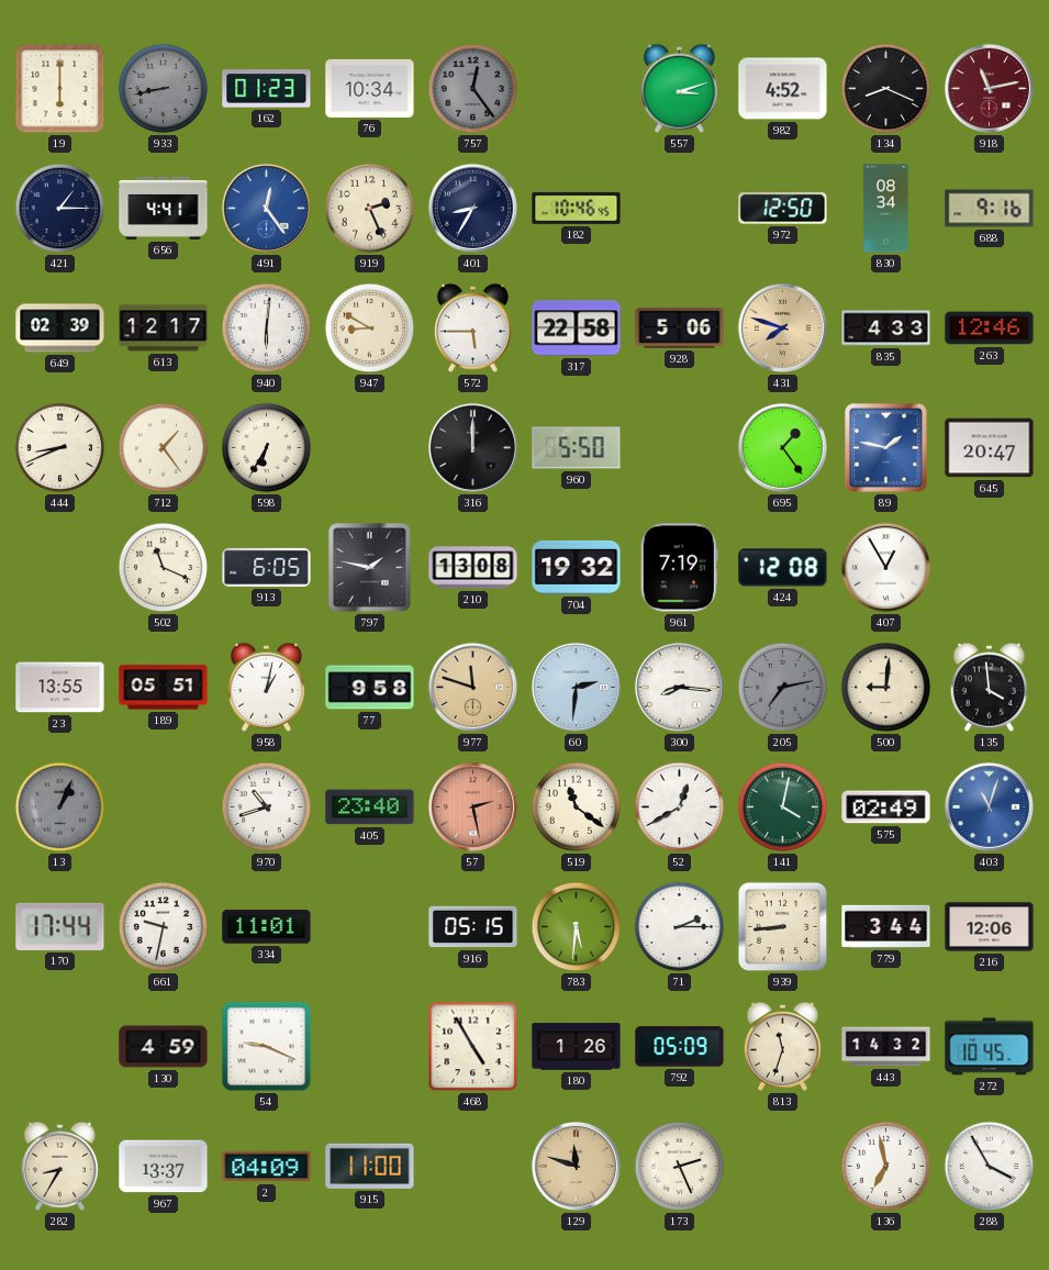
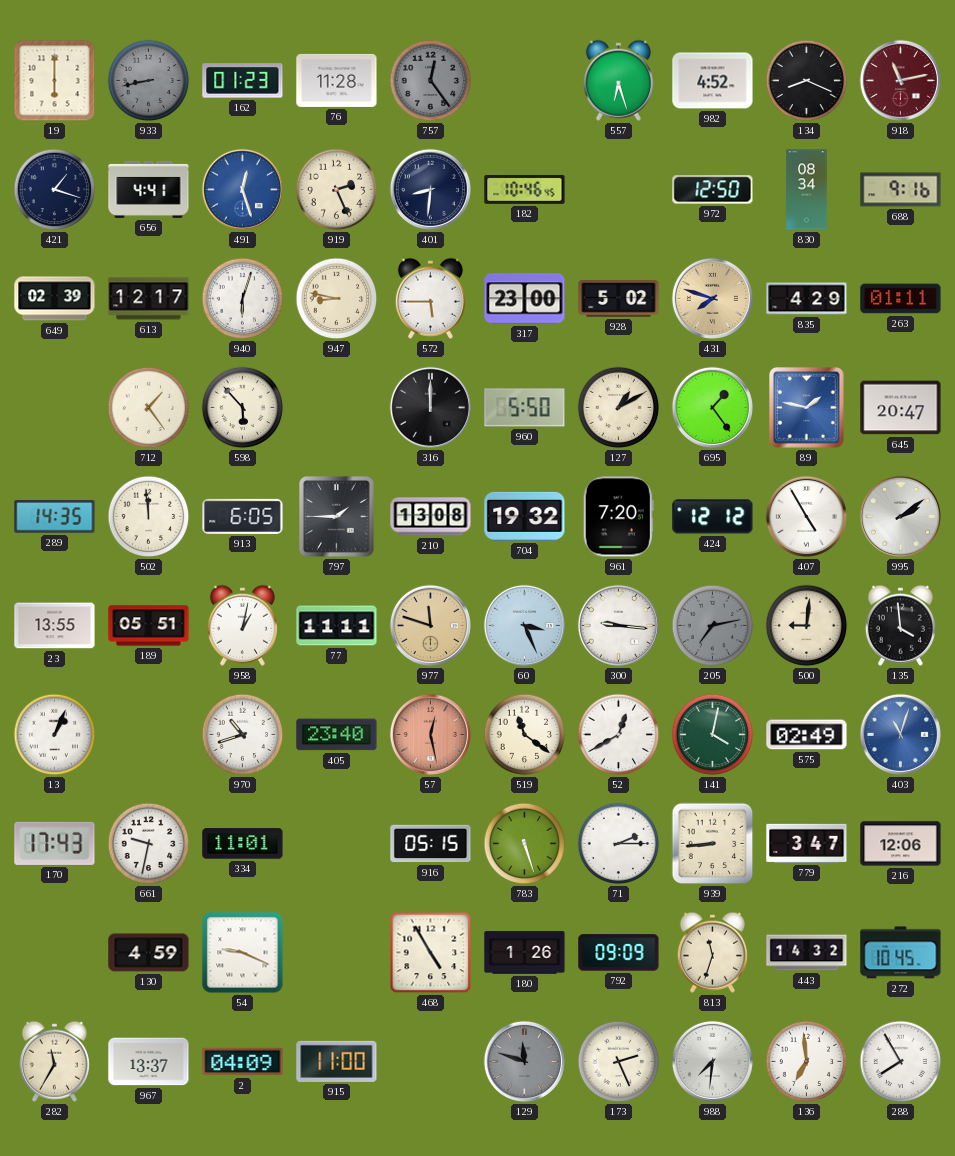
76: 10:34 -> 11:28 (337, 80)
557: 3:12 -> 6:27 (618, 80)
421: 1:15 -> 1:18 (55, 190)
491: 12:24 -> 12:27 (242, 189)
401: 8:35 -> 8:31 (430, 189)
940: 6:01 -> 6:03 (243, 299)
947: 8:50 -> 8:47 (337, 299)
317: 22:58 -> 23:00 (525, 299)
928: 5:06 -> 5:02 (619, 299)
835: 4:33 -> 4:29 (807, 299)
263: 12:46 -> 01:11 (901, 299)
444: 8:41 -> none (60, 448)
598: 6:35 -> 5:53 (243, 408)
127: none -> 1:10 (619, 408)
289: none -> 14:35 (55, 517)
502: 11:19 -> 11:59 (149, 517)
797: 1:47 -> 1:45 (337, 517)
961: 7:19 -> 7:20 (618, 517)
424: 12:08 -> 12:12 (713, 517)
407: 12:55 -> 4:55 (806, 516)
995: none -> 2:09 (900, 516)
77: 9:58 -> 11:11 (337, 626)
60: 2:31 -> 3:26 (524, 625)
300: 8:16 -> 9:16 (618, 625)
13 dial: grey -> white (55, 735)
57: 2:28 -> 12:28 (430, 734)
170: 17:44 -> 17:43 (55, 843)
783: 5:31 -> 5:27 (525, 844)
779: 3:44 -> 3:47 (807, 843)
792: 05:09 -> 09:09 (619, 953)
282: 8:35 -> 11:35 (54, 1061)
129 dial: champagne -> grey (524, 1061)
988: none -> 7:31 (712, 1061)
136: 6:58 -> 6:59 (807, 1062)
288: 3:55 -> 7:55 (901, 1062)
